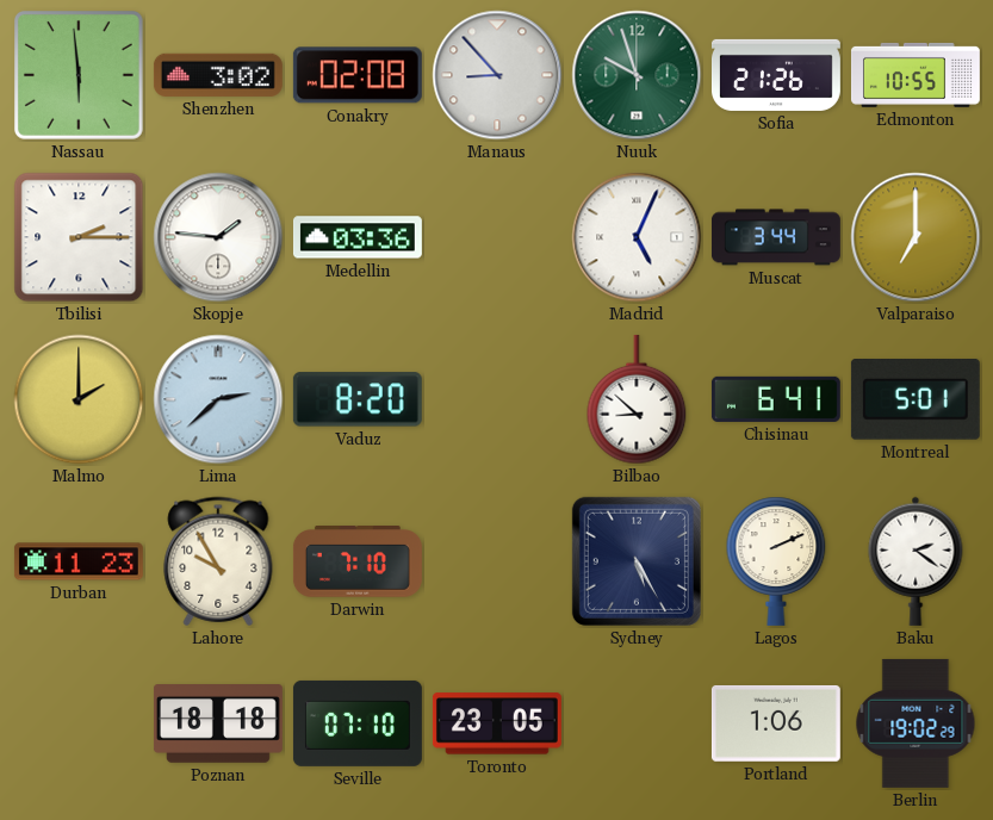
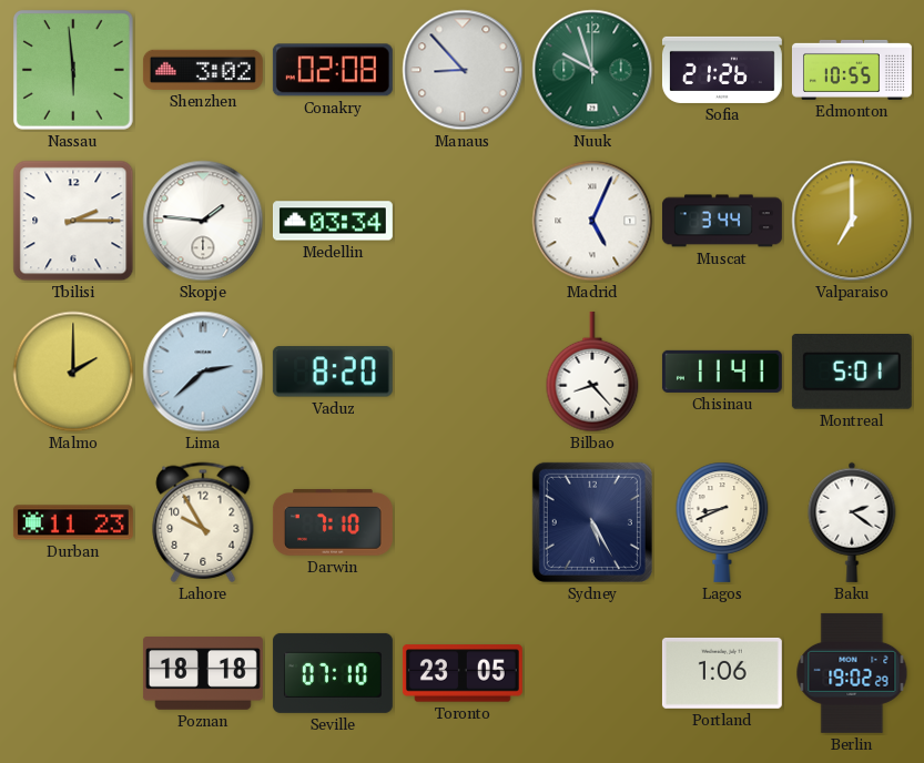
Medellin: 03:36 -> 03:34 (333, 221)
Bilbao: 8:52 -> 8:23 (592, 372)
Chisinau: 6:41 -> 11:41 (722, 372)
Lagos: 2:11 -> 8:41 (722, 522)
